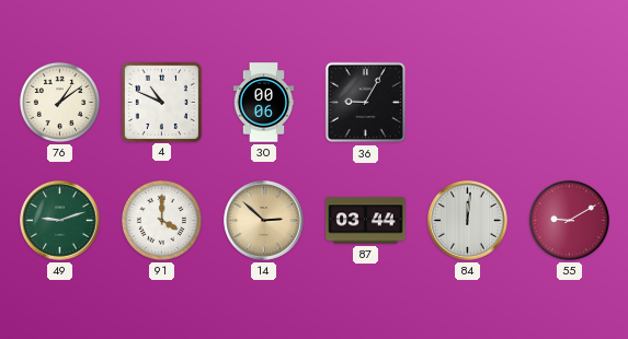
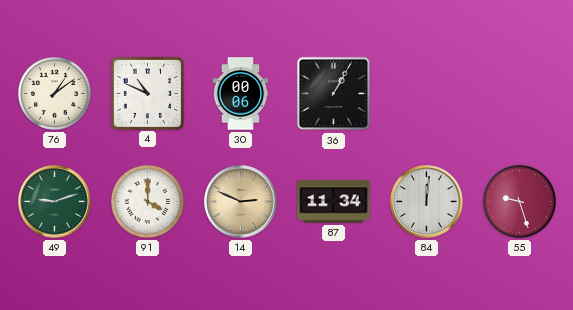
36: 9:05 -> 1:05 (334, 94)
14: 2:52 -> 2:49 (241, 202)
87: 03:44 -> 11:34 (334, 202)
55: 9:10 -> 9:27 (519, 201)
